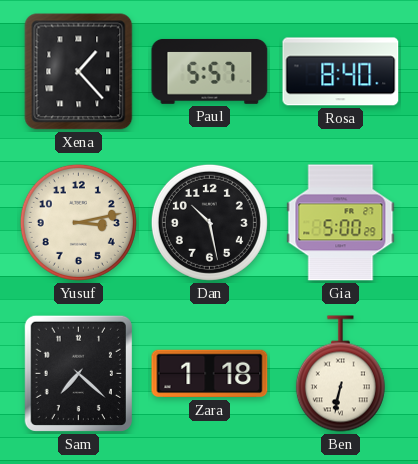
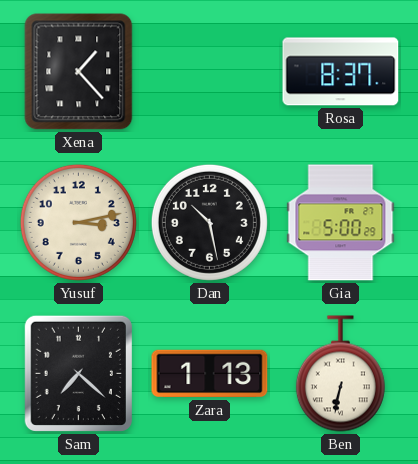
Paul: 5:57 -> none (210, 71)
Rosa: 8:40 -> 8:37 (341, 72)
Zara: 1:18 -> 1:13 (210, 374)
